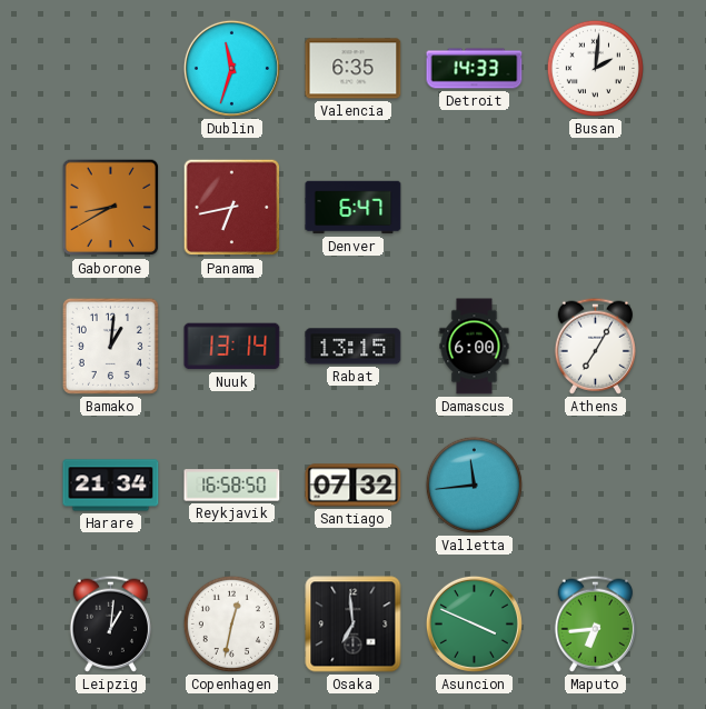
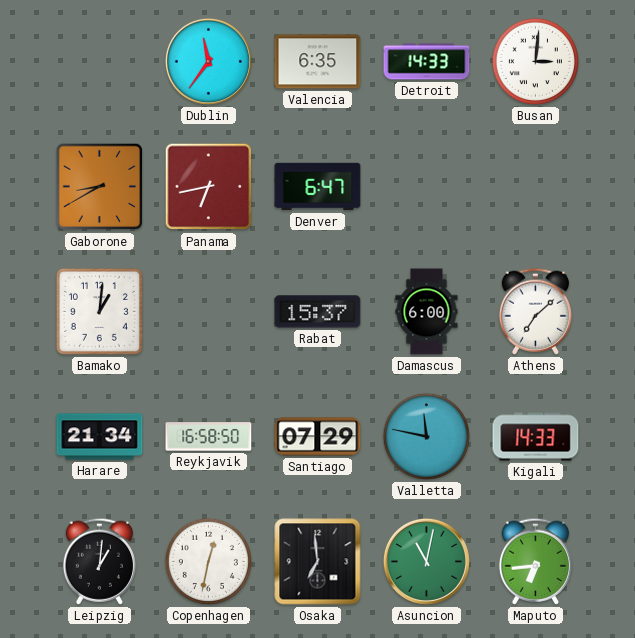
Dublin: 11:33 -> 11:36 (208, 61)
Busan: 2:01 -> 3:01 (535, 61)
Nuuk: 13:14 -> none (232, 347)
Rabat: 13:15 -> 15:37 (318, 312)
Athens: 7:05 -> 7:08 (535, 311)
Santiago: 07:32 -> 07:29 (318, 437)
Valletta: 11:44 -> 11:47 (426, 436)
Kigali: none -> 14:33 (536, 437)
Asuncion: 3:49 -> 11:02 (426, 561)
